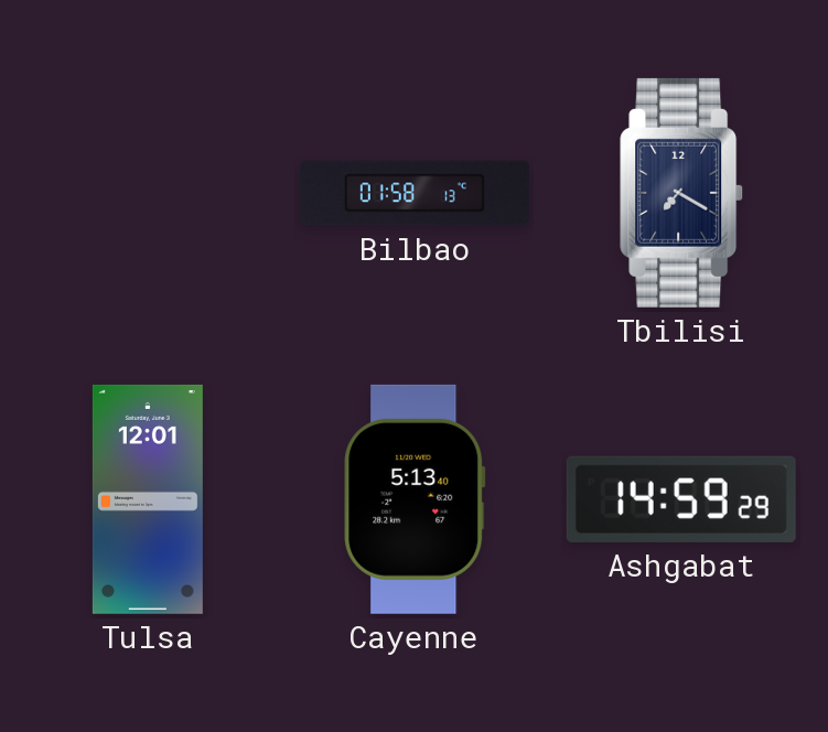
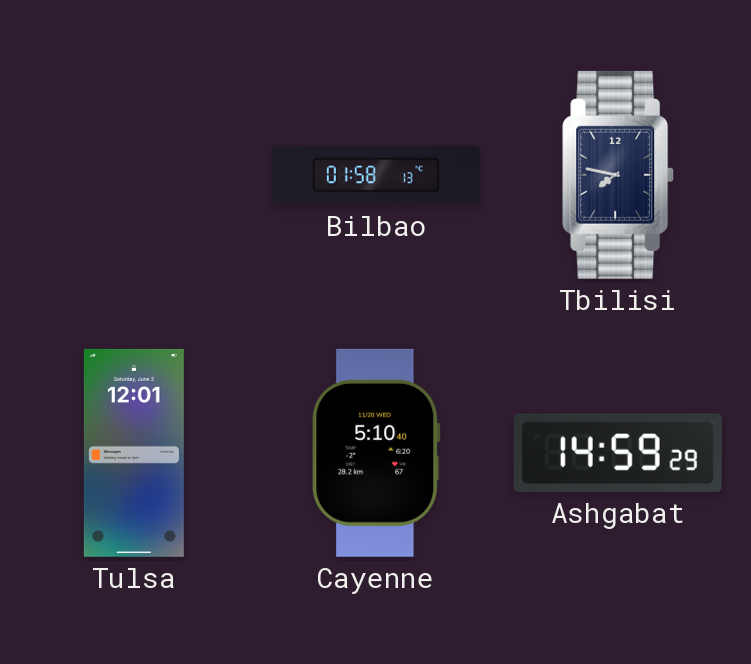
Tbilisi: 7:20 -> 7:47 (619, 175)
Cayenne: 5:13 -> 5:10 (376, 453)
